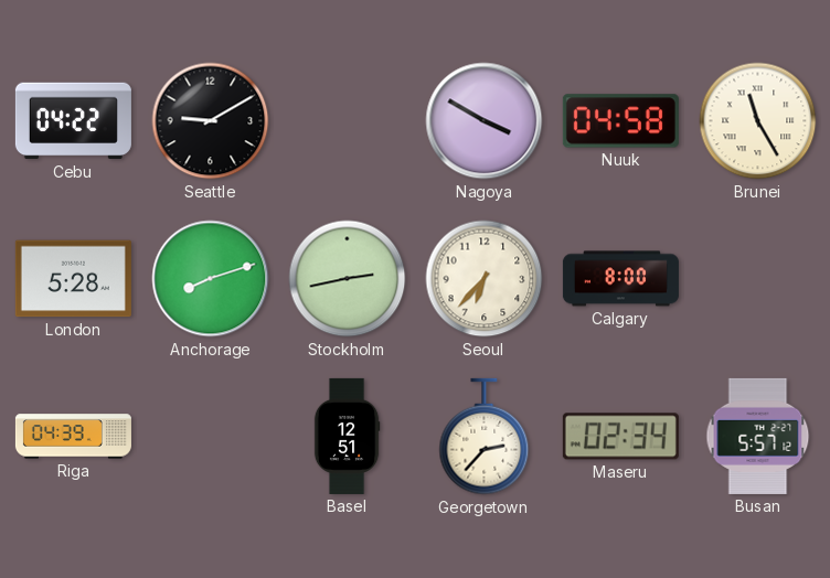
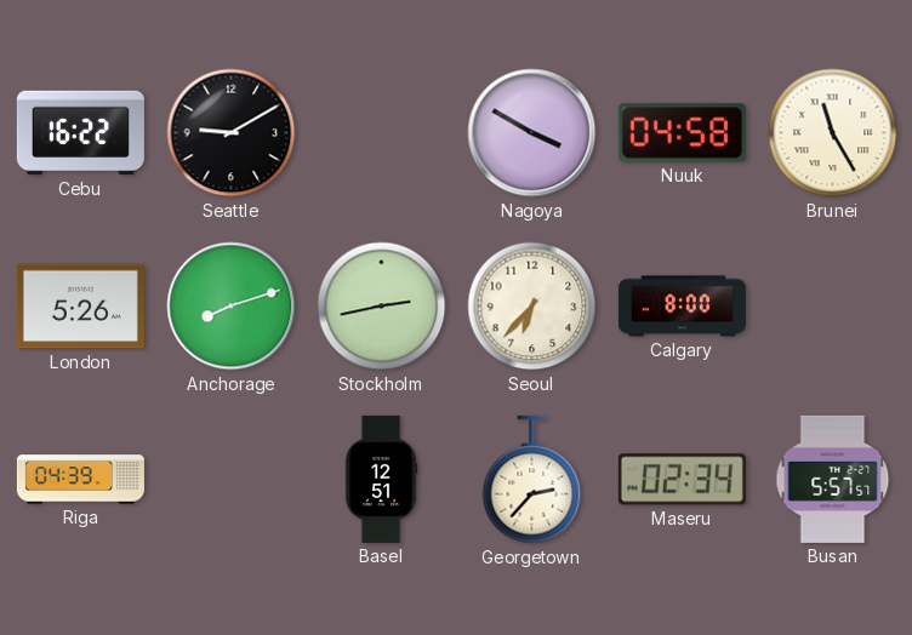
Cebu: 04:22 -> 16:22 (80, 133)
London: 5:28 -> 5:26 (80, 307)
Busan: 5:57:12 -> 5:57:57 (833, 479)
